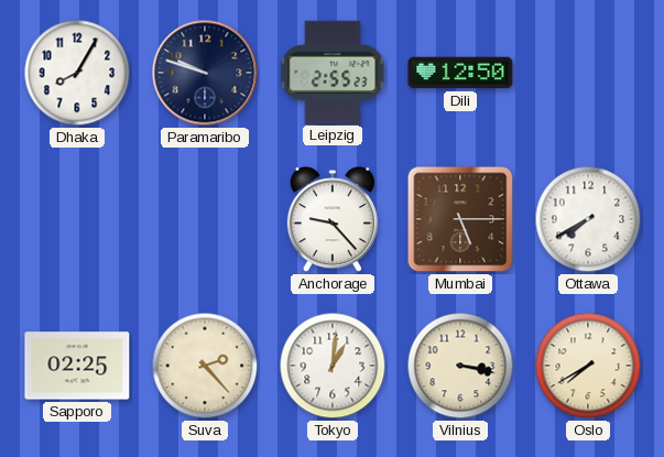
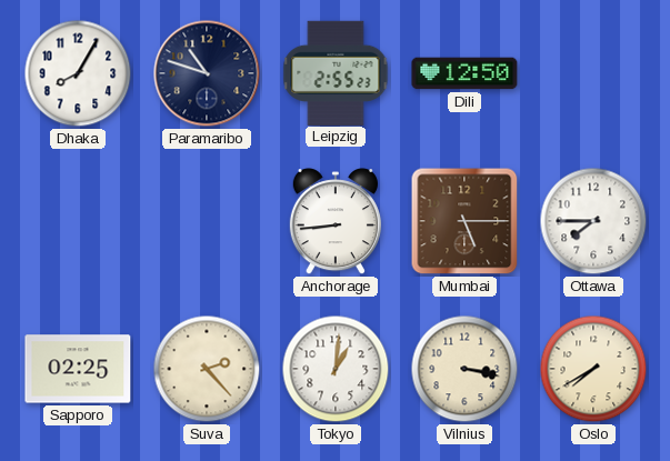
Paramaribo: 9:48 -> 10:48 (207, 73)
Anchorage: 9:23 -> 8:44 (336, 222)
Ottawa: 7:40 -> 7:45 (593, 221)
